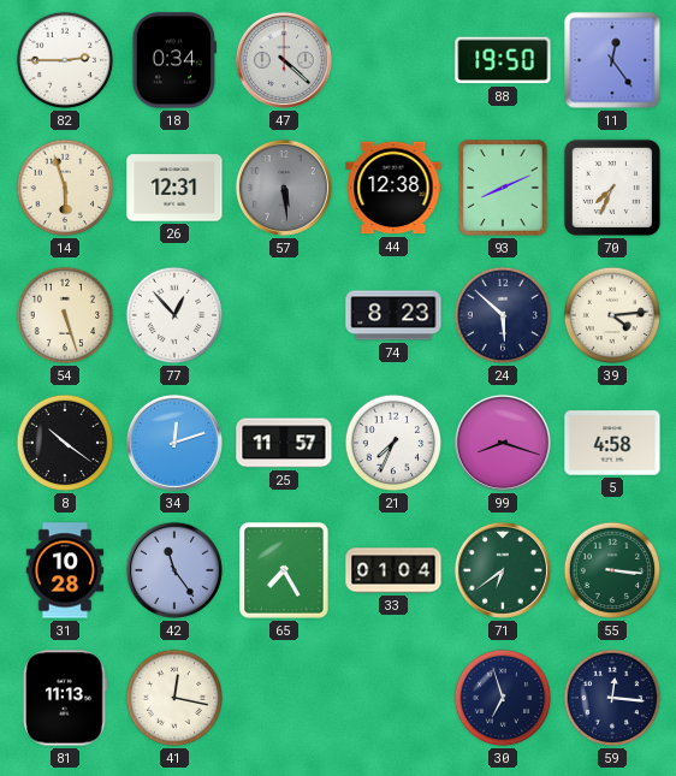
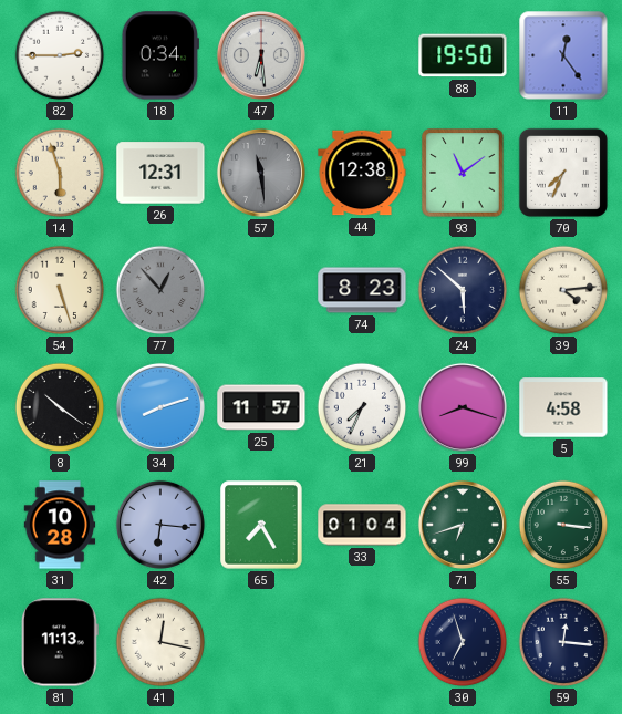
47: 4:22 -> 6:29 (261, 55)
57: 5:29 -> 11:29 (261, 173)
93: 8:11 -> 11:09 (463, 173)
77 dial: white -> grey (160, 290)
34: 12:12 -> 8:12 (160, 407)
42: 11:24 -> 6:16 (160, 525)
71: 6:39 -> 6:42 (463, 525)
